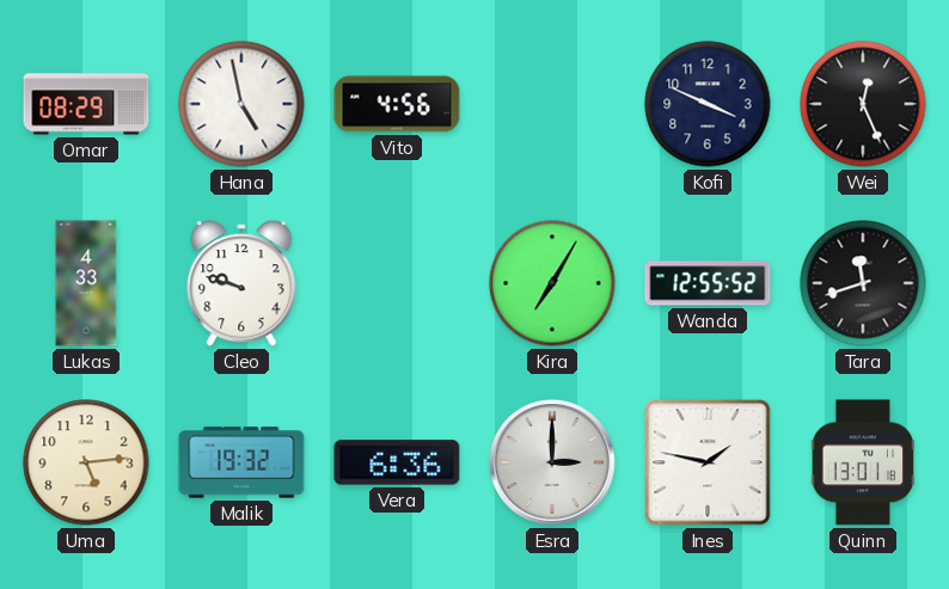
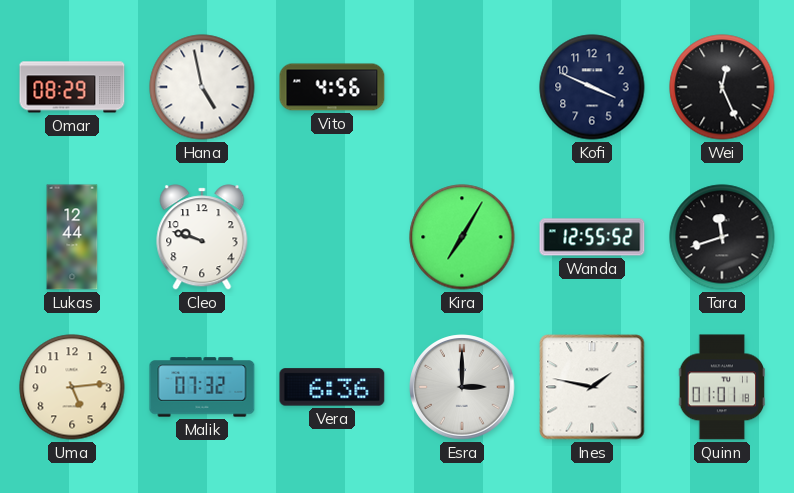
Lukas: 4:33 -> 12:44 (72, 237)
Malik: 19:32 -> 07:32 (202, 387)
Quinn: 13:01 -> 01:01 (722, 387)
